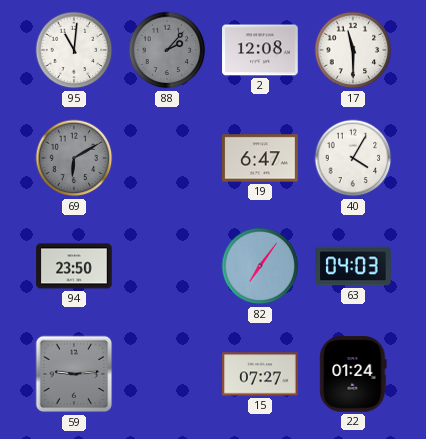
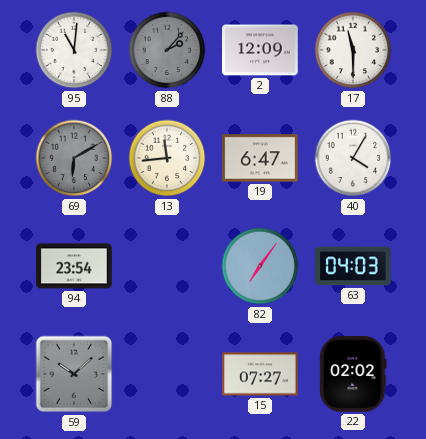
2: 12:08 -> 12:09 (260, 50)
13: none -> 11:44 (167, 158)
94: 23:50 -> 23:54 (74, 266)
59: 9:14 -> 10:08 (74, 374)
22: 01:24 -> 02:02 (353, 374)
